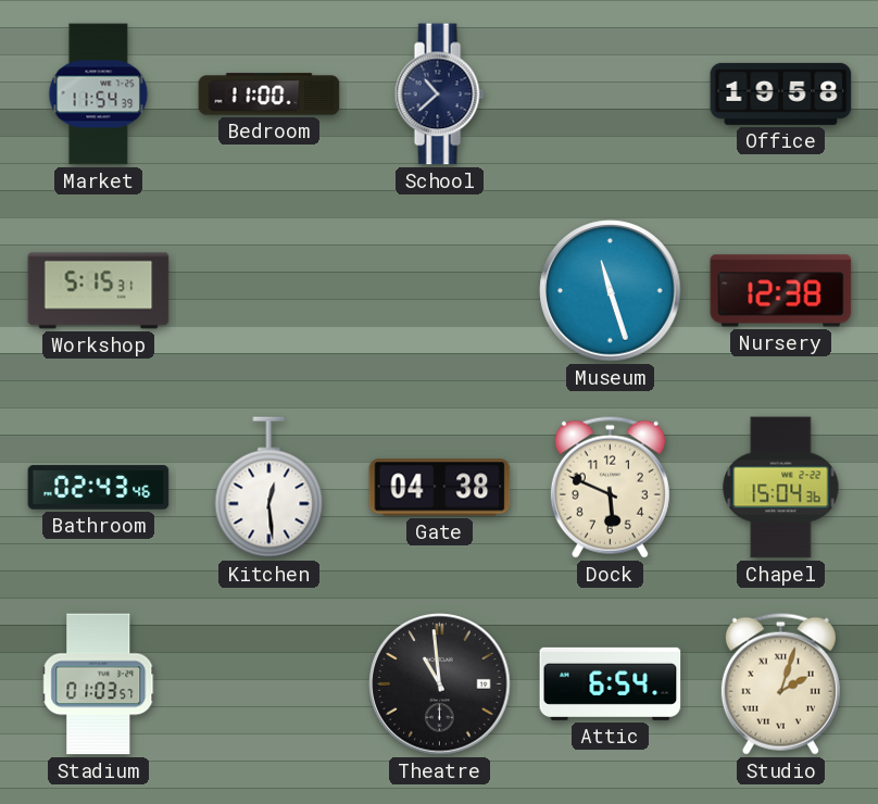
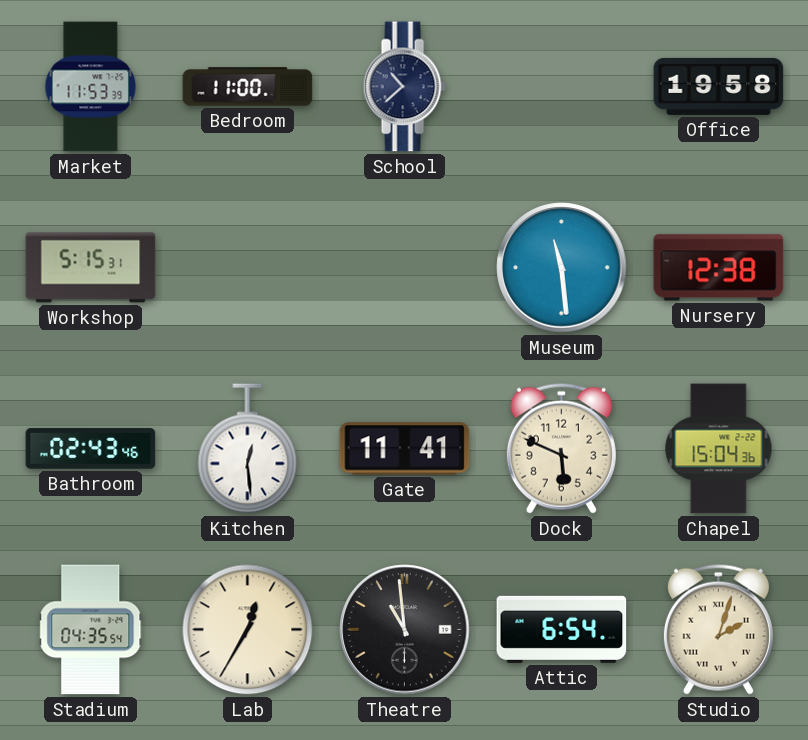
Market: 11:54 -> 11:53 (91, 87)
Museum: 11:27 -> 11:29 (562, 268)
Gate: 04:38 -> 11:41 (405, 449)
Stadium: 01:03 -> 04:35 (91, 630)
Lab: none -> 12:35 (248, 630)
